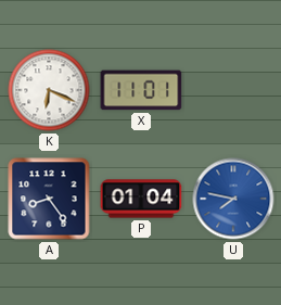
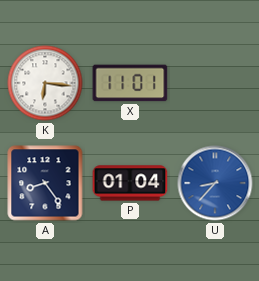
K: 6:19 -> 6:16 (45, 83)
U: 7:47 -> 8:37 (215, 183)
